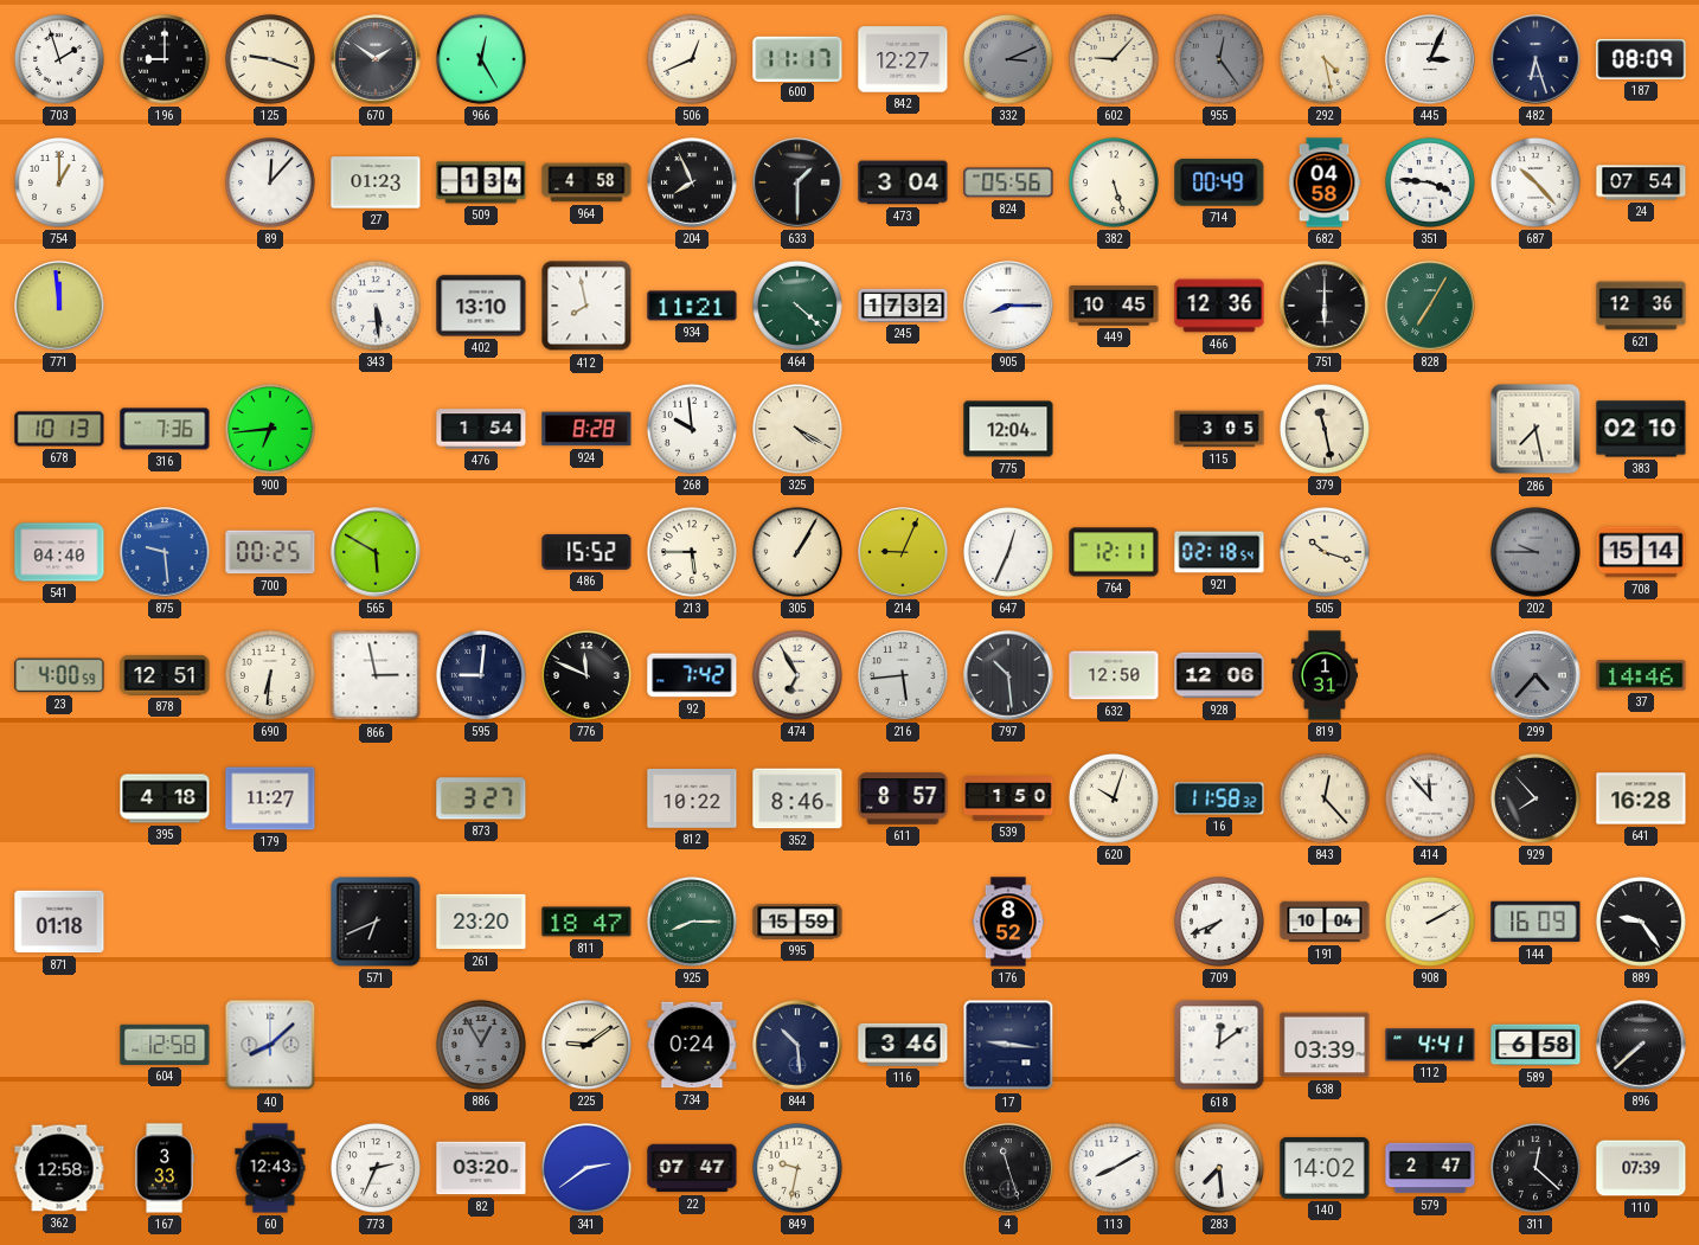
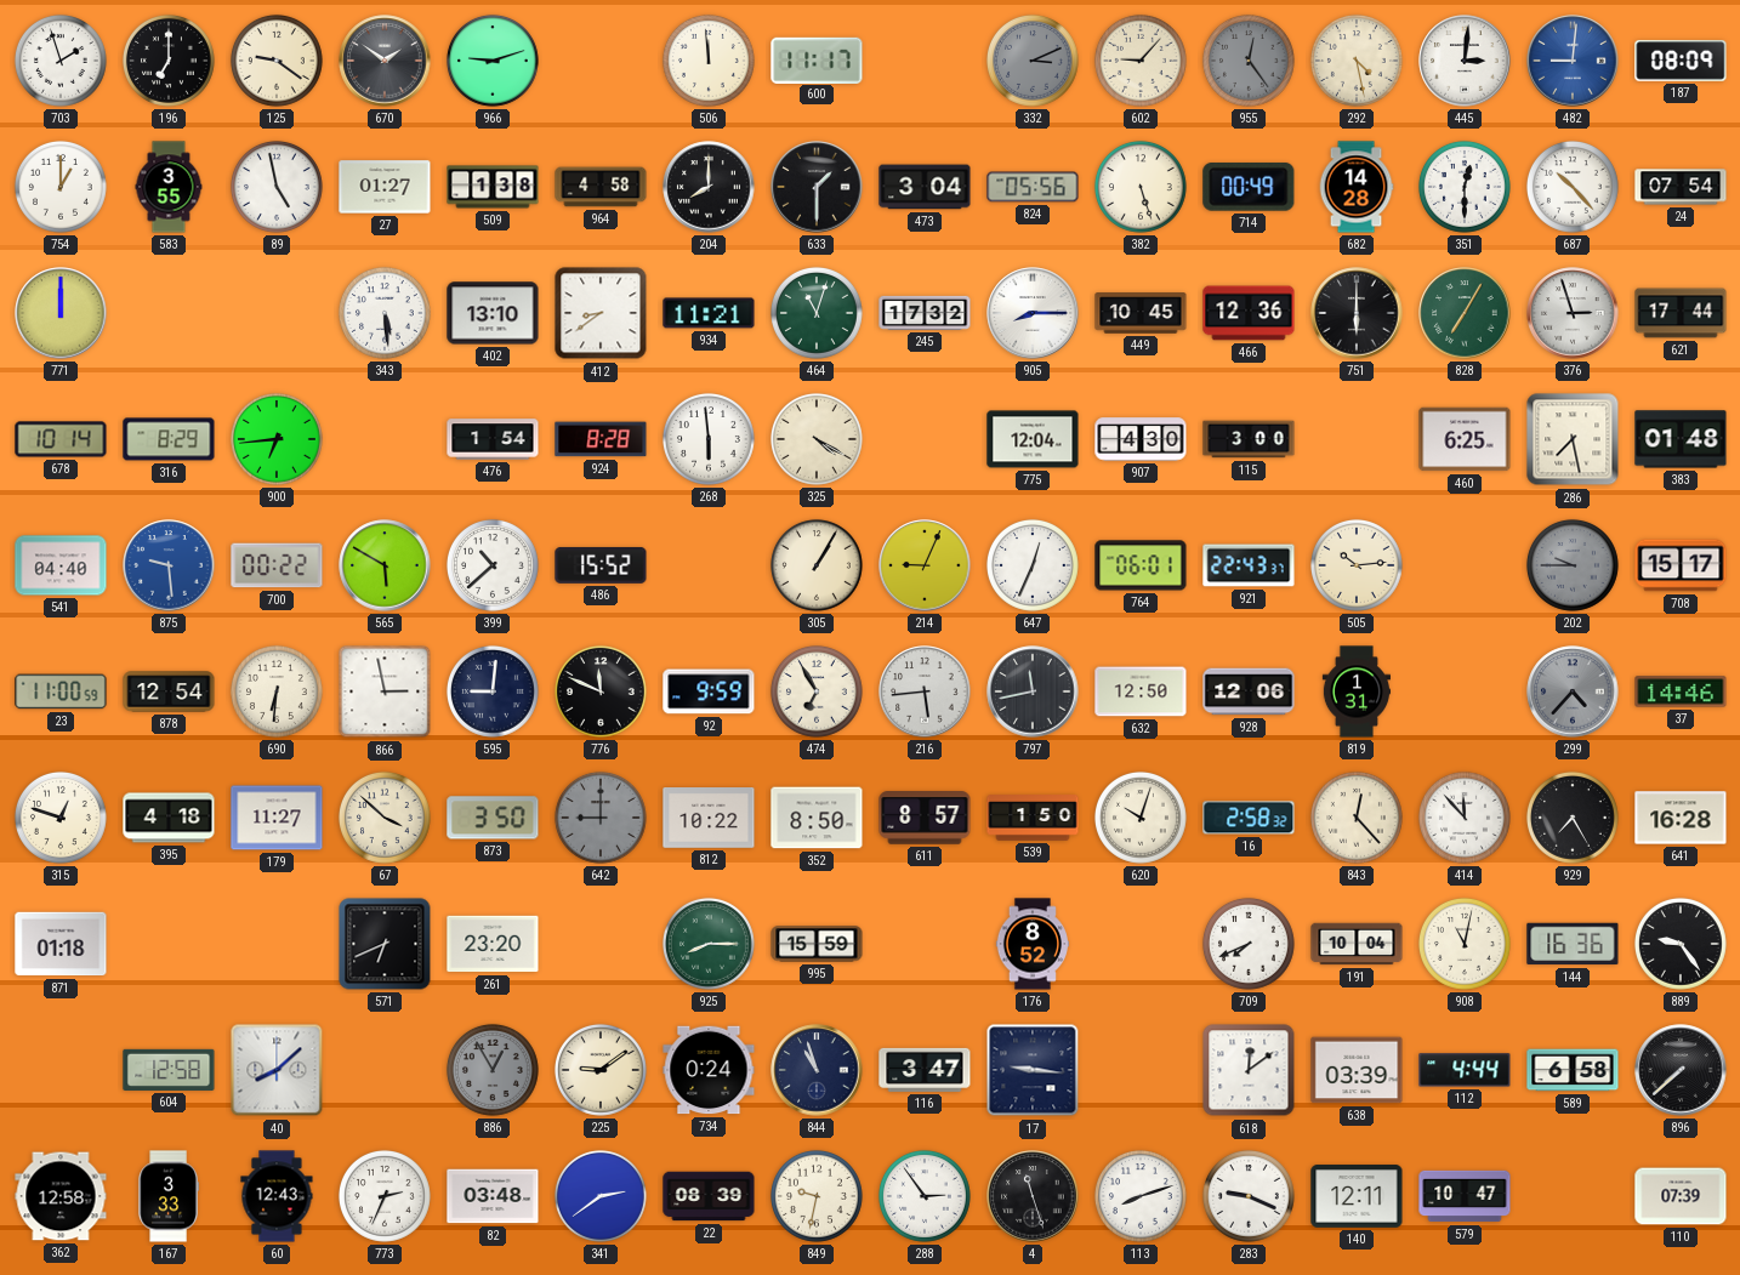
196: 9:00 -> 7:00 (169, 61)
125: 9:18 -> 9:21 (277, 61)
966: 12:25 -> 9:12 (493, 61)
506: 12:41 -> 11:59 (709, 61)
842: 12:27 -> none (903, 59)
445: 3:04 -> 3:01 (1465, 61)
482: 6:27 -> 9:01 (1573, 61)
482 dial: navy -> blue (1573, 61)
583: none -> 3:55 (169, 187)
89: 12:07 -> 4:58 (277, 187)
27: 01:23 -> 01:27 (385, 187)
509: 1:34 -> 1:38 (493, 187)
204: 7:56 -> 8:00 (709, 187)
682: 04:58 -> 14:28 (1357, 187)
351: 3:46 -> 12:30 (1465, 187)
771: 11:59 -> 12:00 (61, 313)
412: 7:58 -> 8:39 (601, 313)
464: 4:22 -> 11:03 (817, 313)
376: none -> 2:57 (1573, 313)
621: 12:36 -> 17:44 (1681, 313)
678: 10:13 -> 10:14 (61, 439)
316: 7:36 -> 8:29 (169, 439)
268: 9:59 -> 5:59 (709, 439)
907: none -> 4:30 (1141, 439)
115: 3:05 -> 3:00 (1249, 439)
379: 11:28 -> none (1325, 429)
460: none -> 6:25 (1465, 439)
383: 02:10 -> 01:48 (1681, 439)
700: 00:25 -> 00:22 (277, 565)
399: none -> 10:38 (493, 565)
213: 5:45 -> none (692, 552)
764: 12:11 -> 06:01 (1141, 565)
921: 02:18 -> 22:43 (1249, 565)
505: 10:18 -> 10:14 (1357, 565)
708: 15:14 -> 15:17 (1681, 565)
23: 4:00 -> 11:00 (61, 691)
878: 12:51 -> 12:54 (169, 691)
92: 7:42 -> 9:59 (709, 691)
797: 10:29 -> 11:43 (1033, 691)
315: none -> 12:48 (61, 818)
67: none -> 3:52 (385, 818)
873: 3:27 -> 3:50 (493, 818)
642: none -> 9:00 (601, 818)
352: 8:46 -> 8:50 (817, 818)
16: 11:58 -> 2:58 (1249, 818)
929: 7:53 -> 7:25 (1573, 818)
811: 18:47 -> none (586, 922)
908: 2:10 -> 11:02 (1465, 944)
144: 16:09 -> 16:36 (1573, 944)
844: 10:29 -> 10:57 (817, 1070)
116: 3:46 -> 3:47 (925, 1070)
112: 4:41 -> 4:44 (1465, 1070)
82: 03:20 -> 03:48 (493, 1196)
22: 07:47 -> 08:39 (709, 1196)
288: none -> 2:54 (925, 1196)
113: 8:10 -> 8:12 (1141, 1196)
283: 7:29 -> 9:19 (1249, 1196)
140: 14:02 -> 12:11 (1357, 1196)
579: 2:47 -> 10:47 (1465, 1196)
311: 12:22 -> none (1535, 1168)
